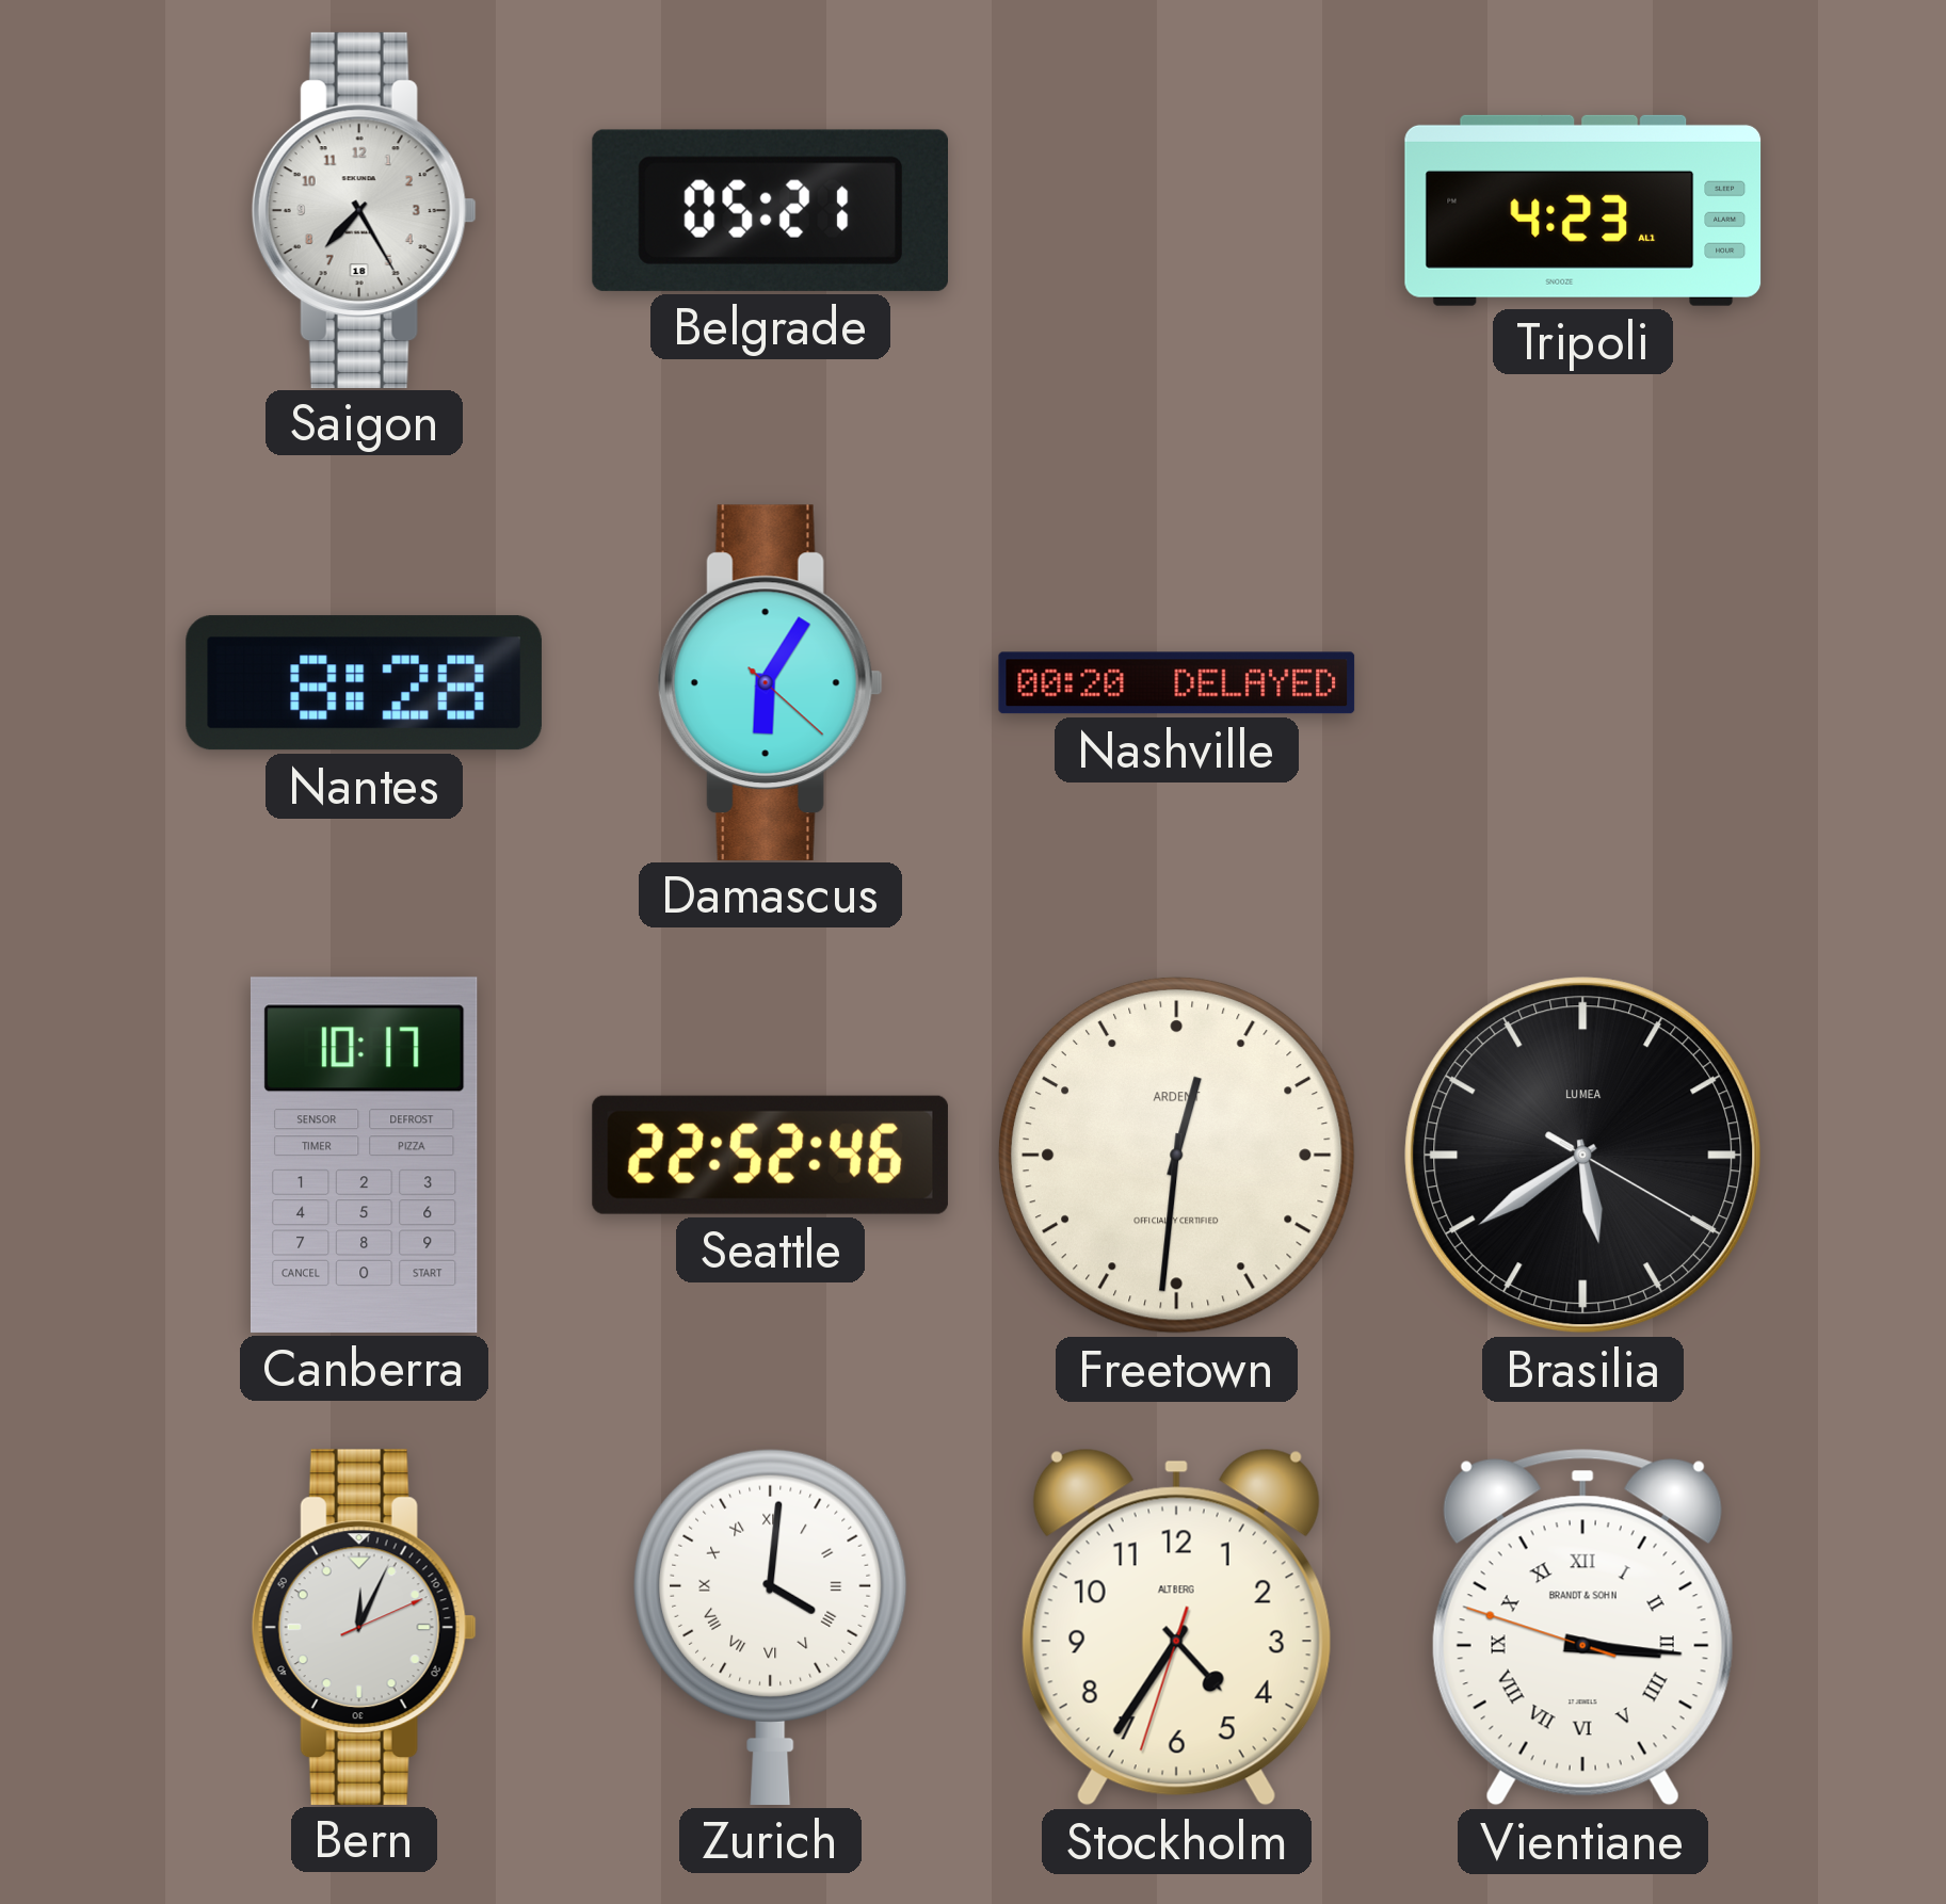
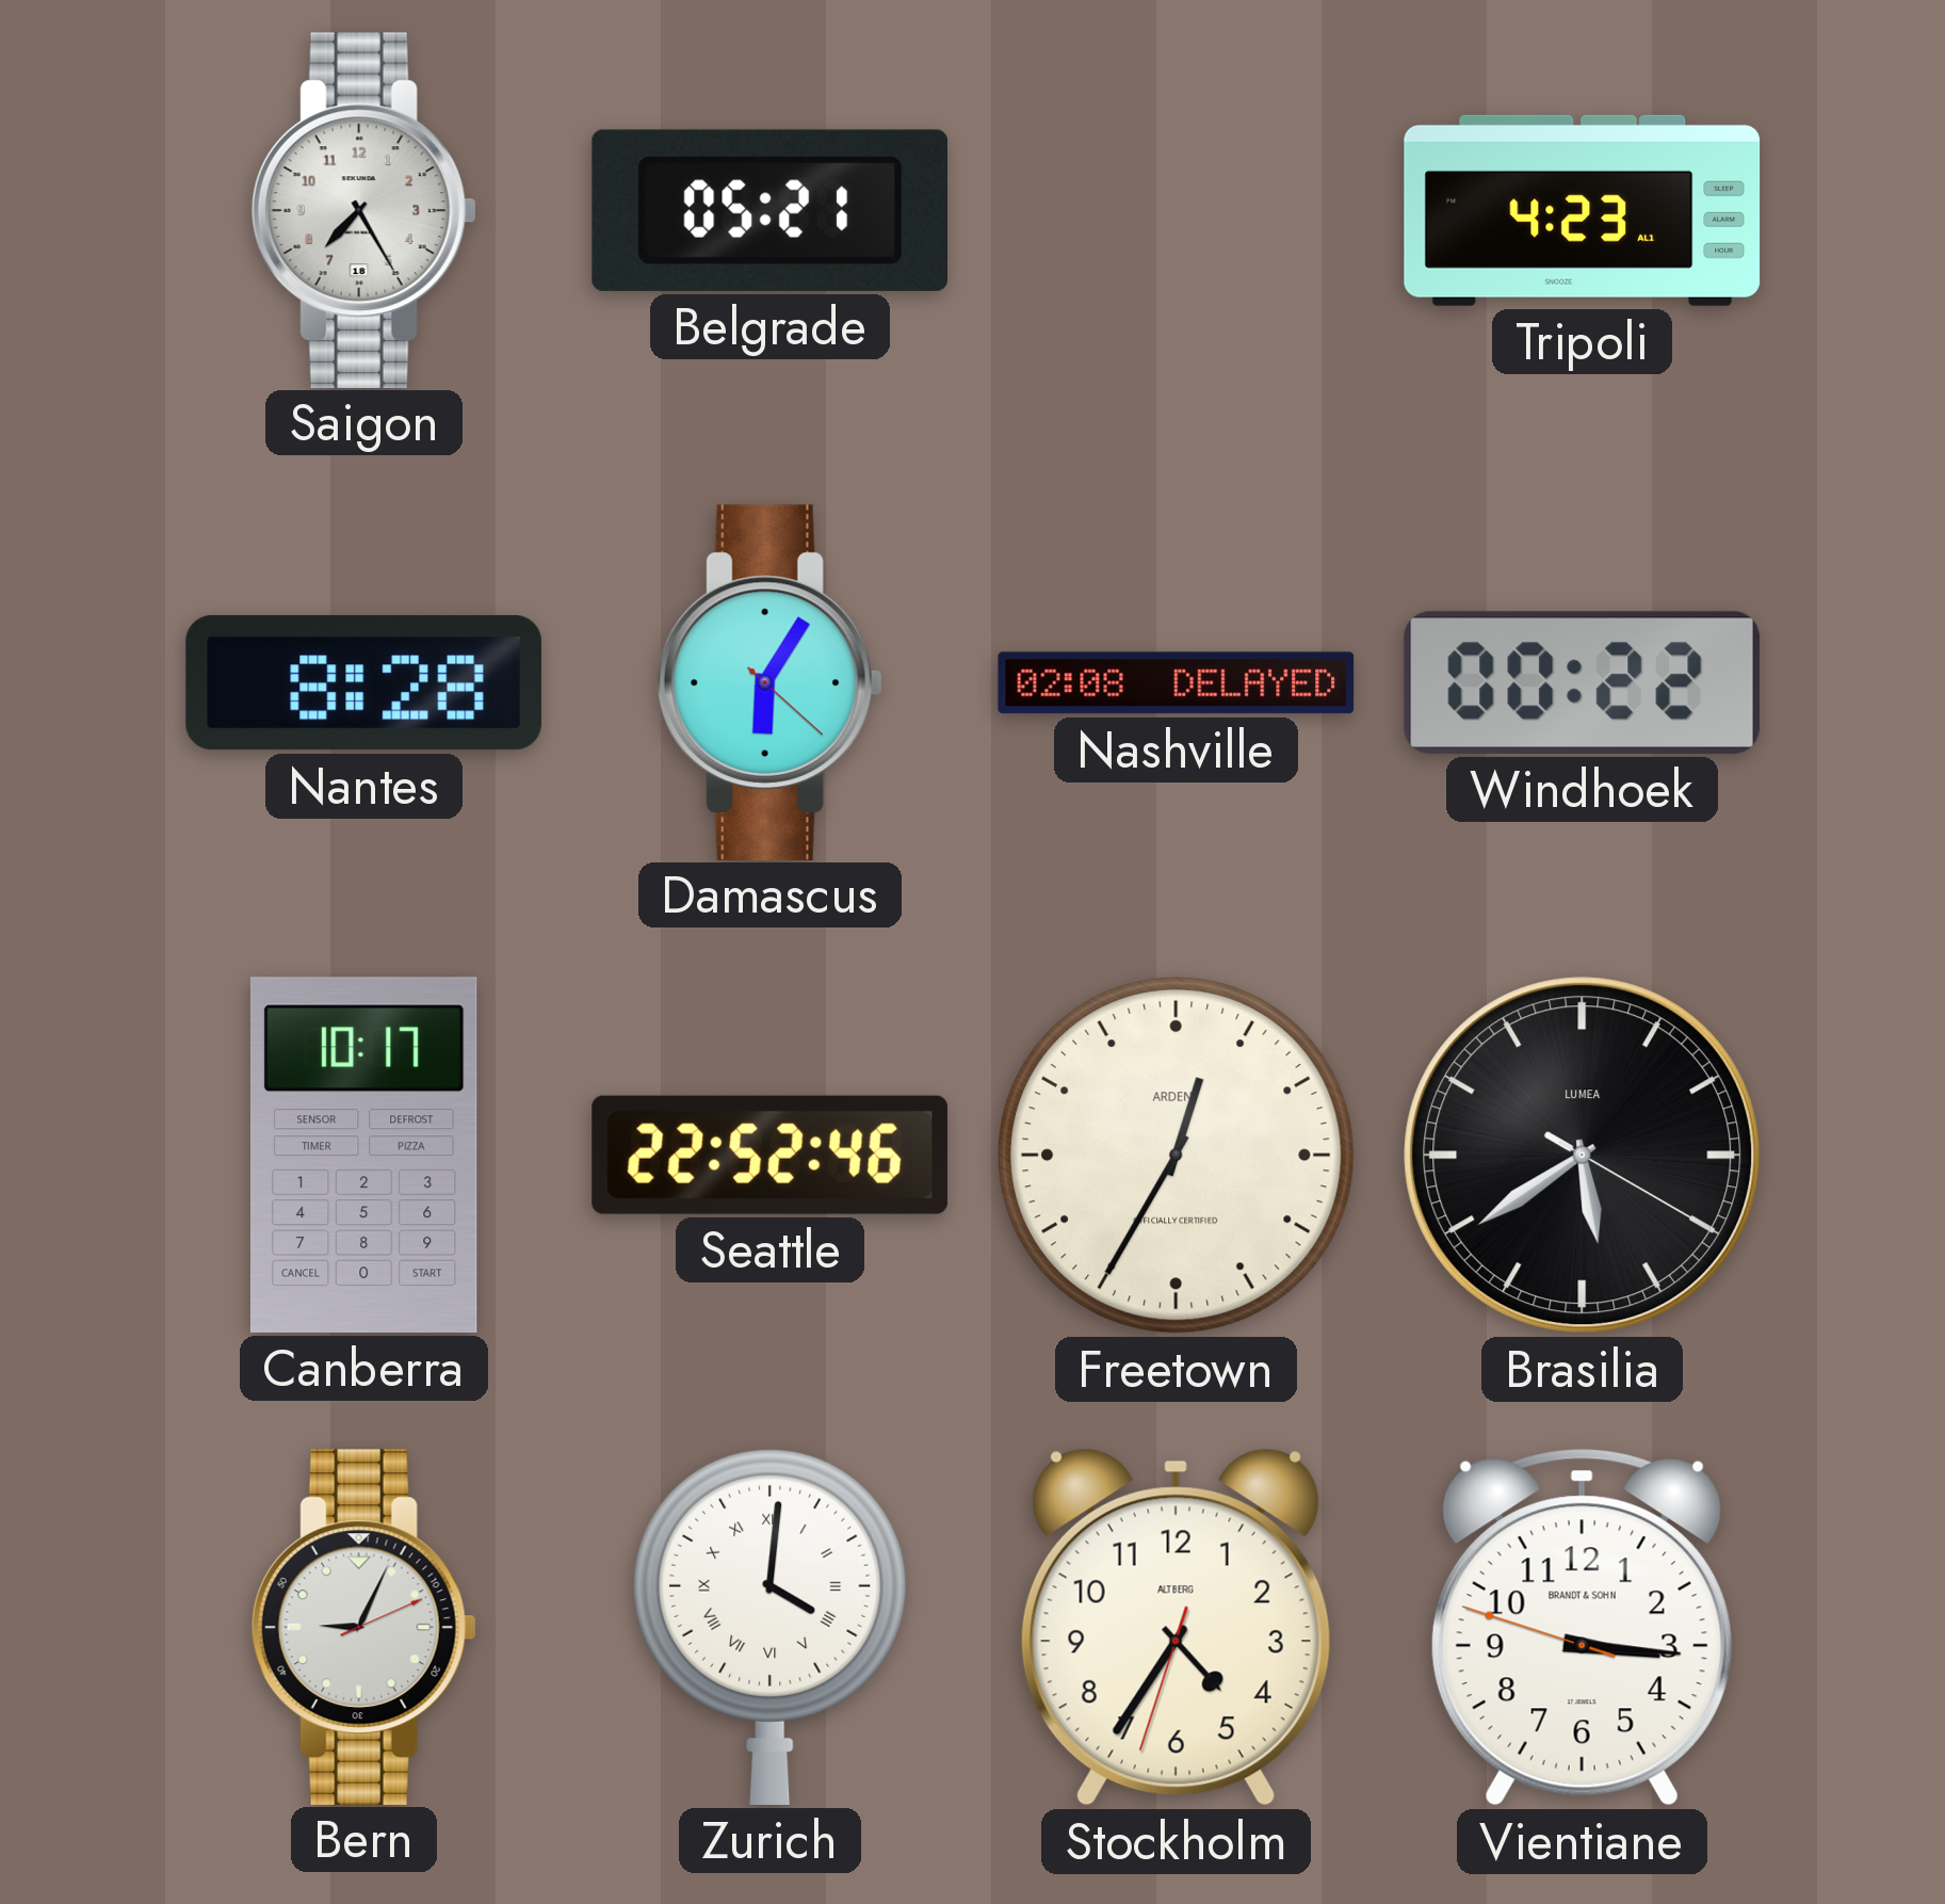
Nashville: 00:20 -> 02:08 (1177, 683)
Windhoek: none -> 00:22 (1582, 682)
Freetown: 12:31 -> 12:35 (1176, 1155)
Bern: 12:04 -> 9:04 (363, 1627)
Vientiane numerals: Roman -> Arabic (1582, 1627)
